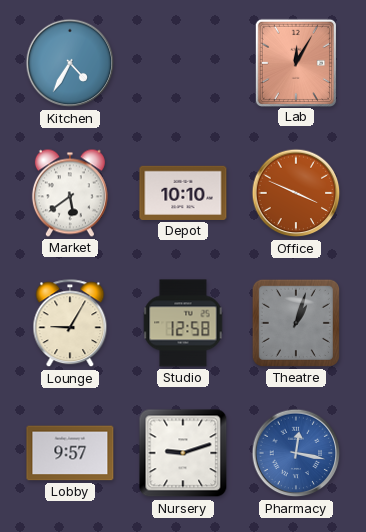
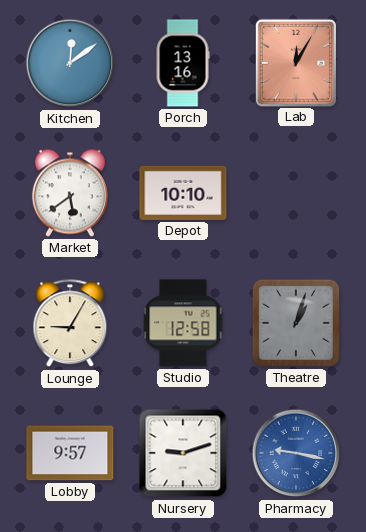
Kitchen: 4:35 -> 12:09 (70, 63)
Porch: none -> 13:16 (183, 63)
Office: 3:49 -> none (296, 193)
Pharmacy: 12:17 -> 9:17 (296, 453)
